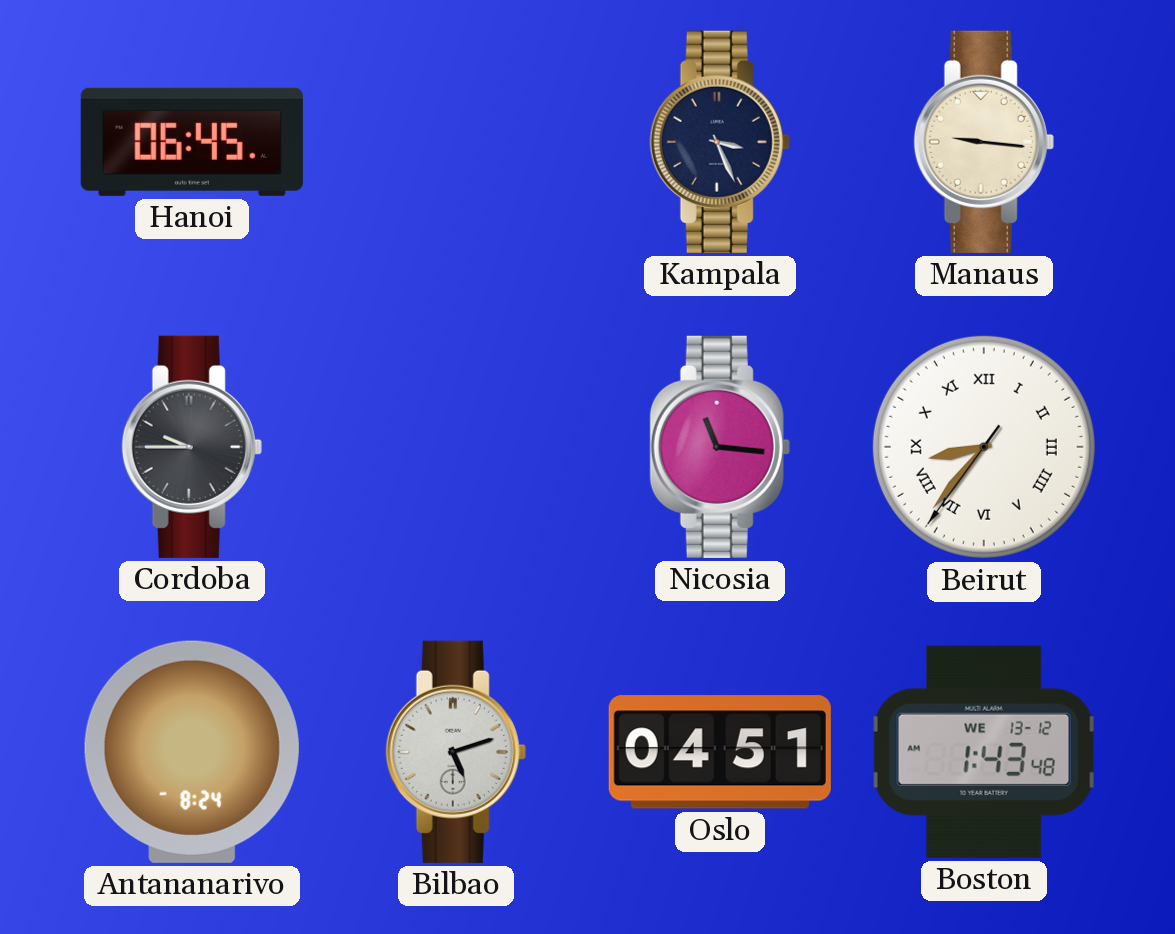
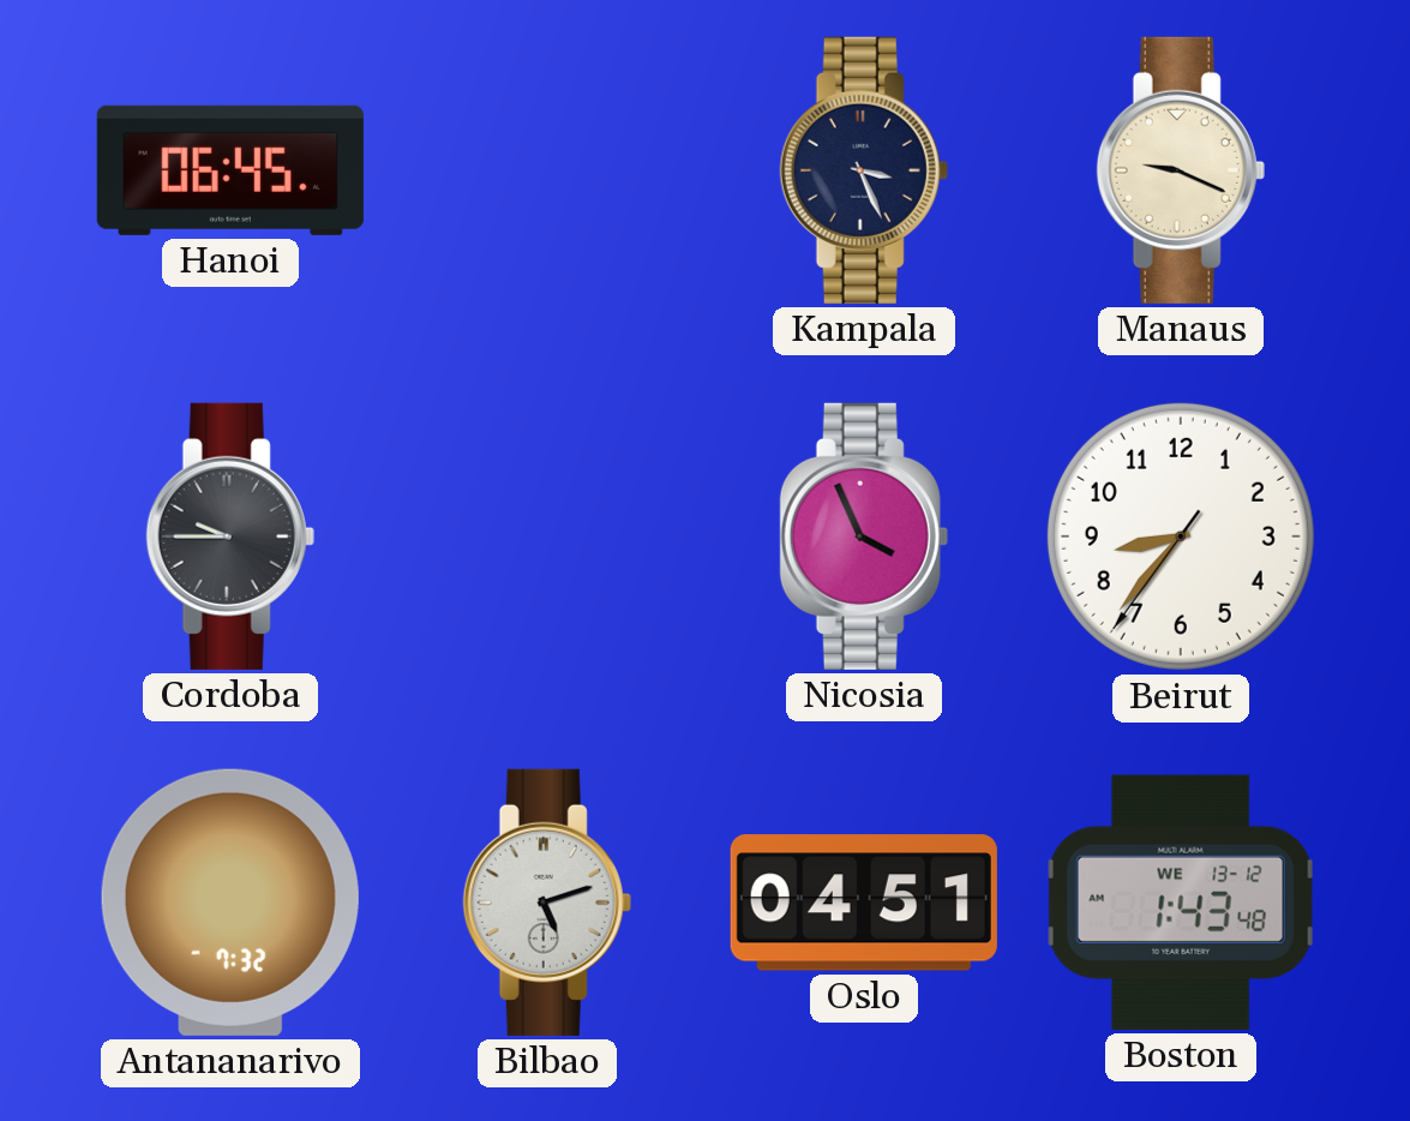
Manaus: 9:16 -> 9:19 (1181, 170)
Nicosia: 11:16 -> 3:56 (864, 536)
Beirut numerals: Roman -> Arabic (1181, 536)
Antananarivo: 8:24 -> 7:32 (230, 903)
